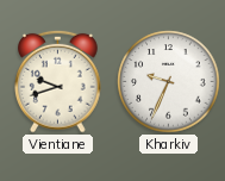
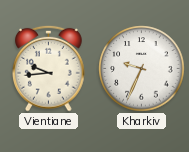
Vientiane: 9:42 -> 9:44 (49, 68)
